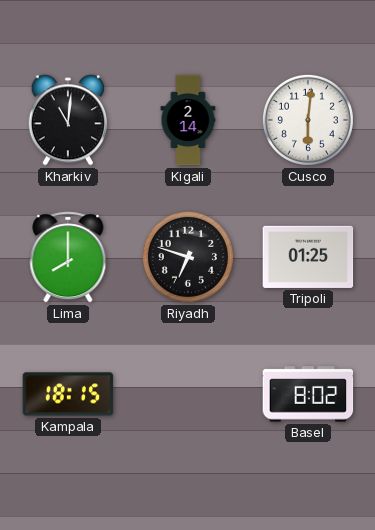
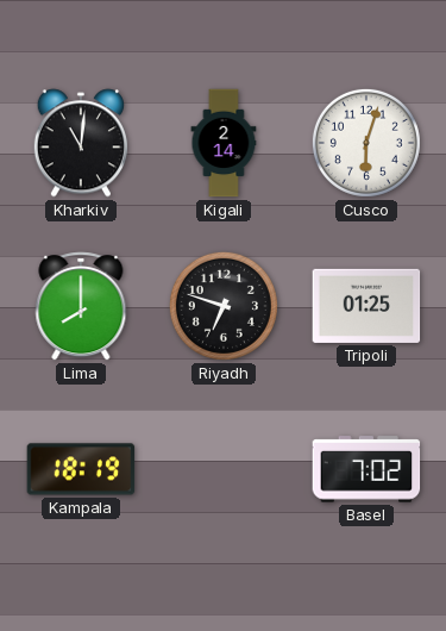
Cusco: 6:01 -> 6:03 (366, 143)
Kampala: 18:15 -> 18:19 (81, 469)
Basel: 8:02 -> 7:02 (366, 469)
